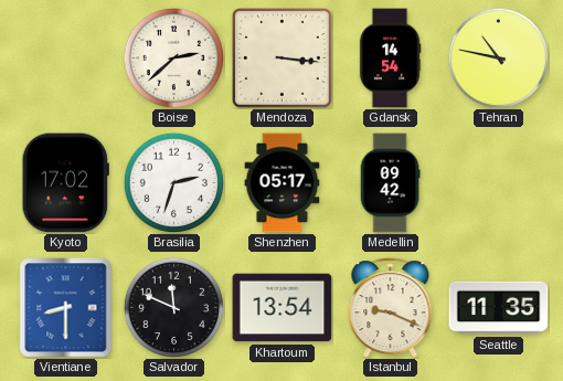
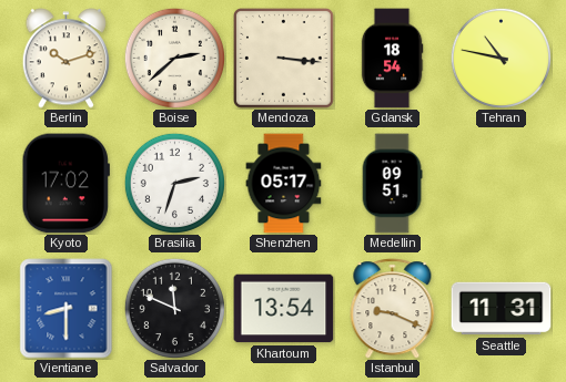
Berlin: none -> 10:12 (65, 59)
Gdansk: 14:54 -> 18:54 (392, 59)
Medellin: 09:42 -> 09:51 (392, 184)
Seattle: 11:35 -> 11:31 (502, 309)
